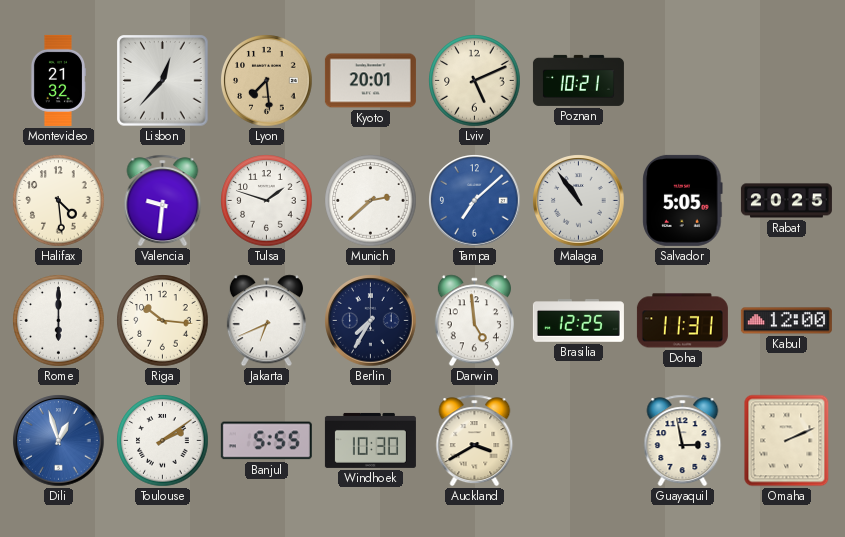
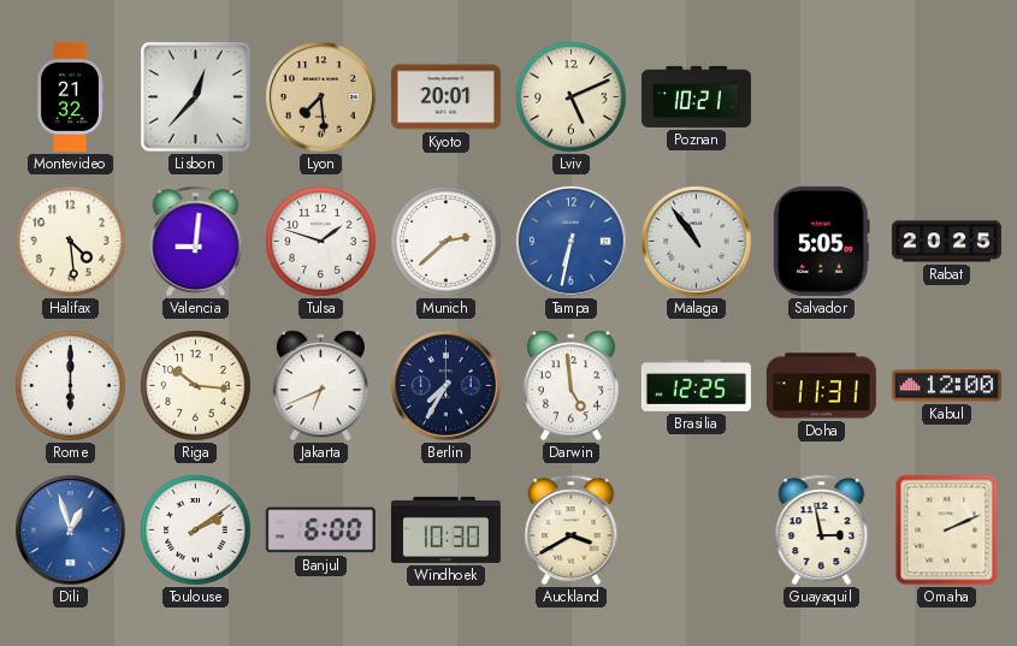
Valencia: 9:31 -> 9:01 (196, 242)
Tampa: 7:08 -> 6:32 (572, 242)
Banjul: 5:55 -> 6:00 (320, 531)
